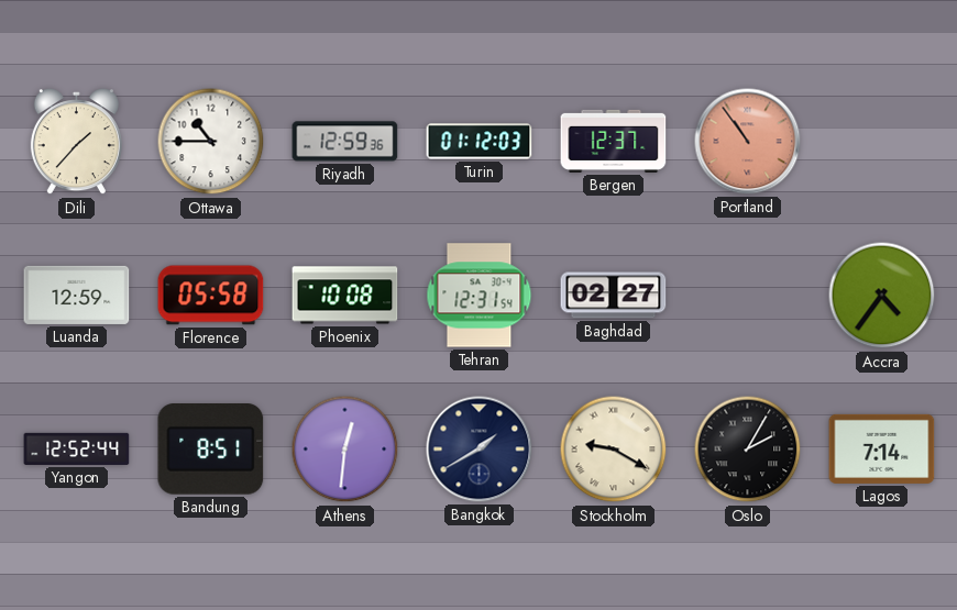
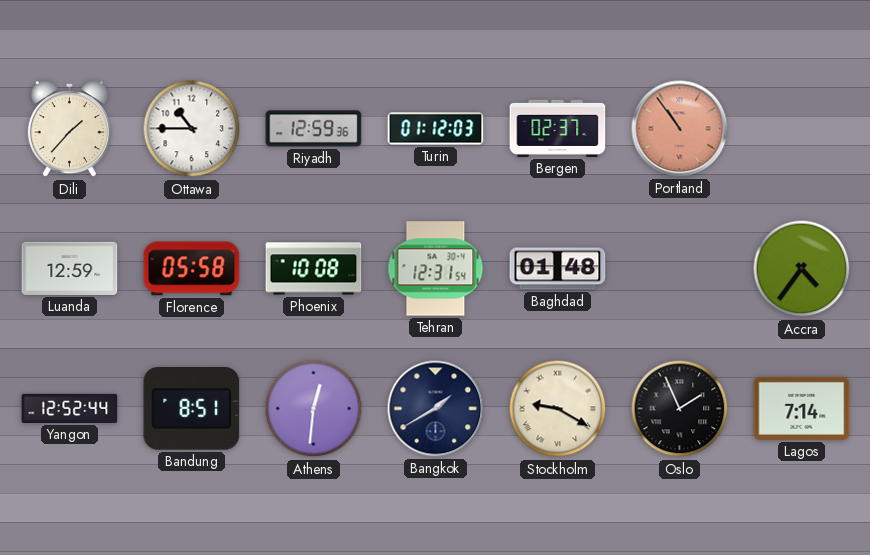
Bergen: 12:37 -> 02:37 (558, 128)
Baghdad: 02:27 -> 01:48 (558, 269)
Oslo: 2:05 -> 1:56 (680, 409)
